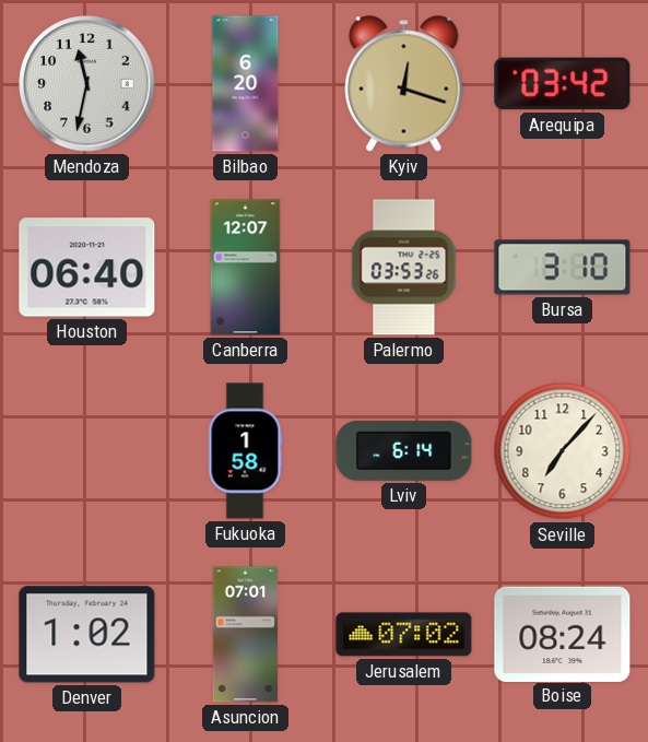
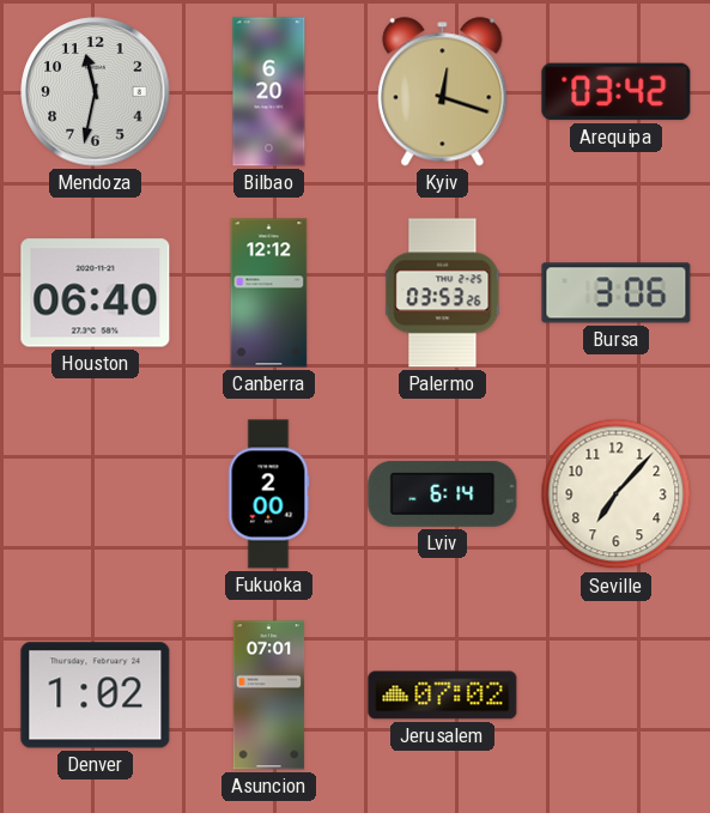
Canberra: 12:07 -> 12:12 (269, 293)
Bursa: 3:10 -> 3:06 (617, 293)
Fukuoka: 1:58 -> 2:00 (268, 495)
Boise: 08:24 -> none (563, 634)
